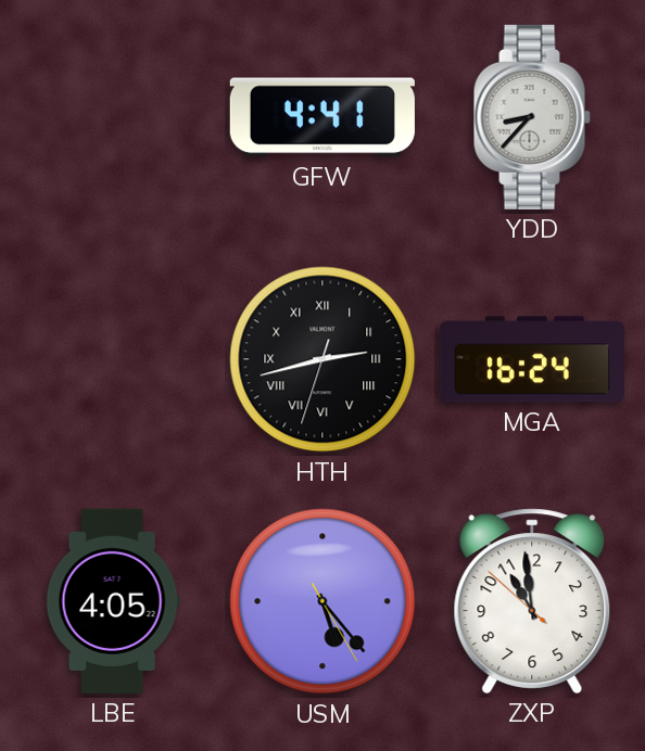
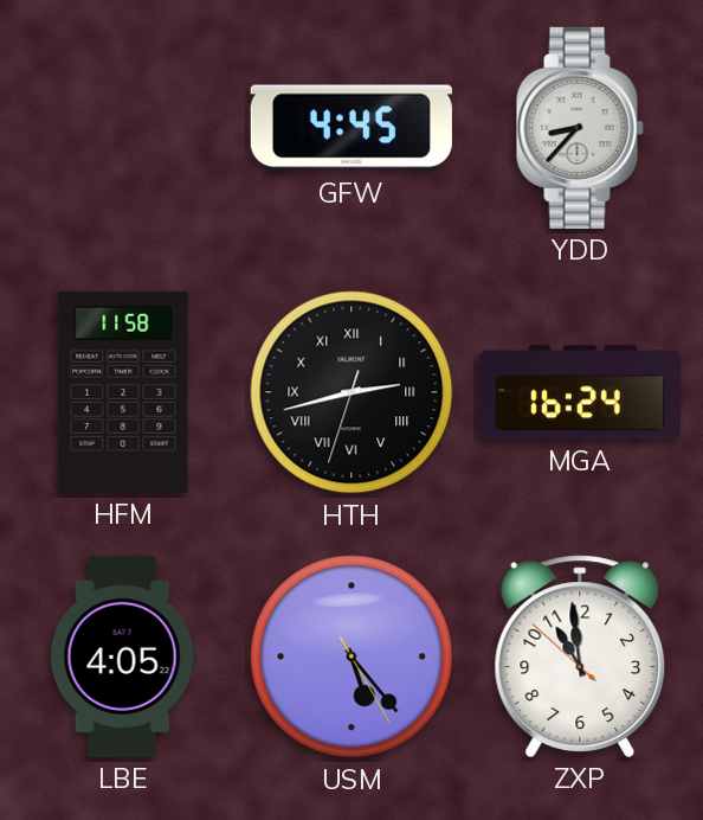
GFW: 4:41 -> 4:45 (352, 128)
HFM: none -> 11:58 (123, 392)
